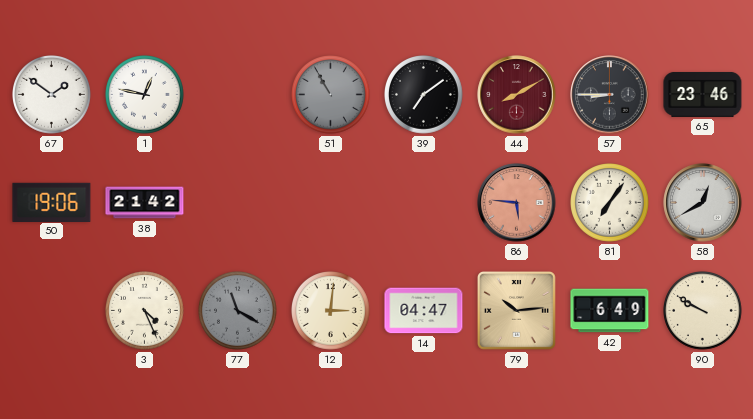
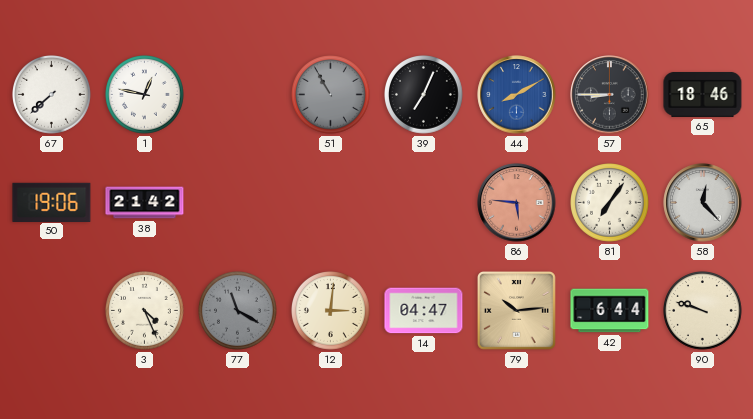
67: 1:51 -> 7:38 (52, 95)
39: 7:09 -> 7:04 (424, 95)
44 dial: burgundy -> blue (517, 95)
65: 23:46 -> 18:46 (703, 94)
58: 12:40 -> 12:23 (703, 203)
42: 6:49 -> 6:44 (610, 311)
90: 9:50 -> 9:48 (703, 311)
